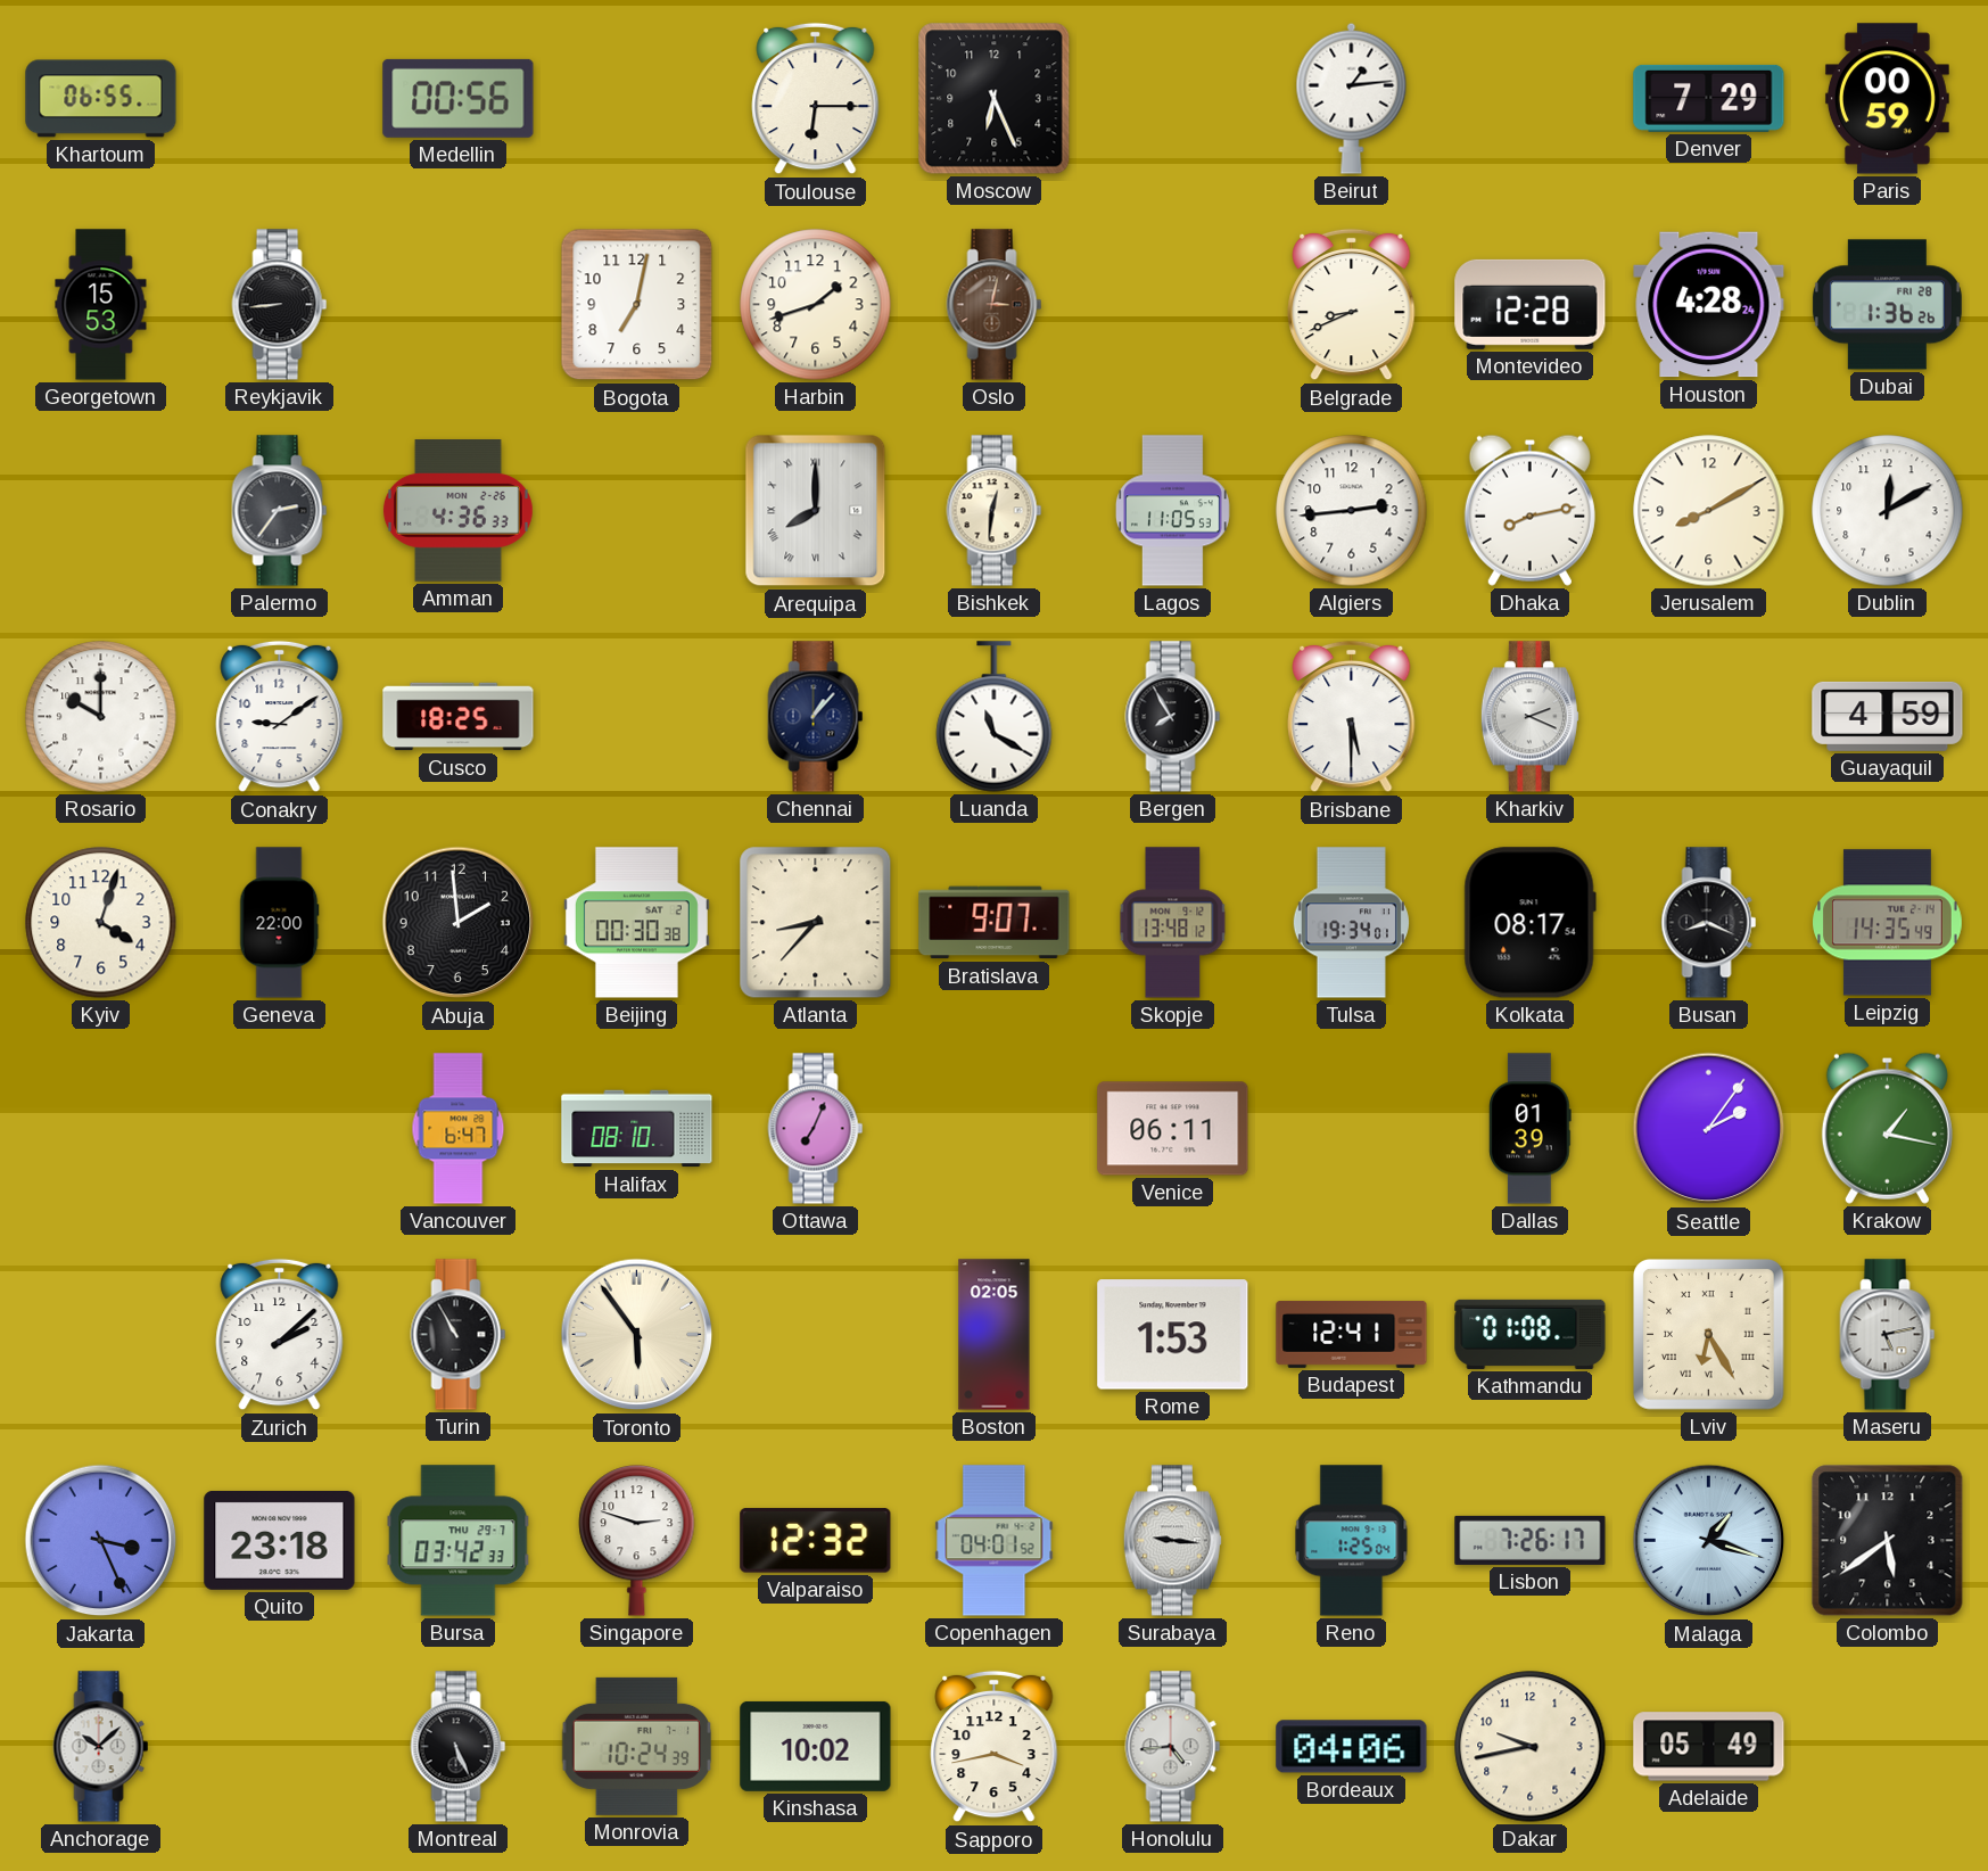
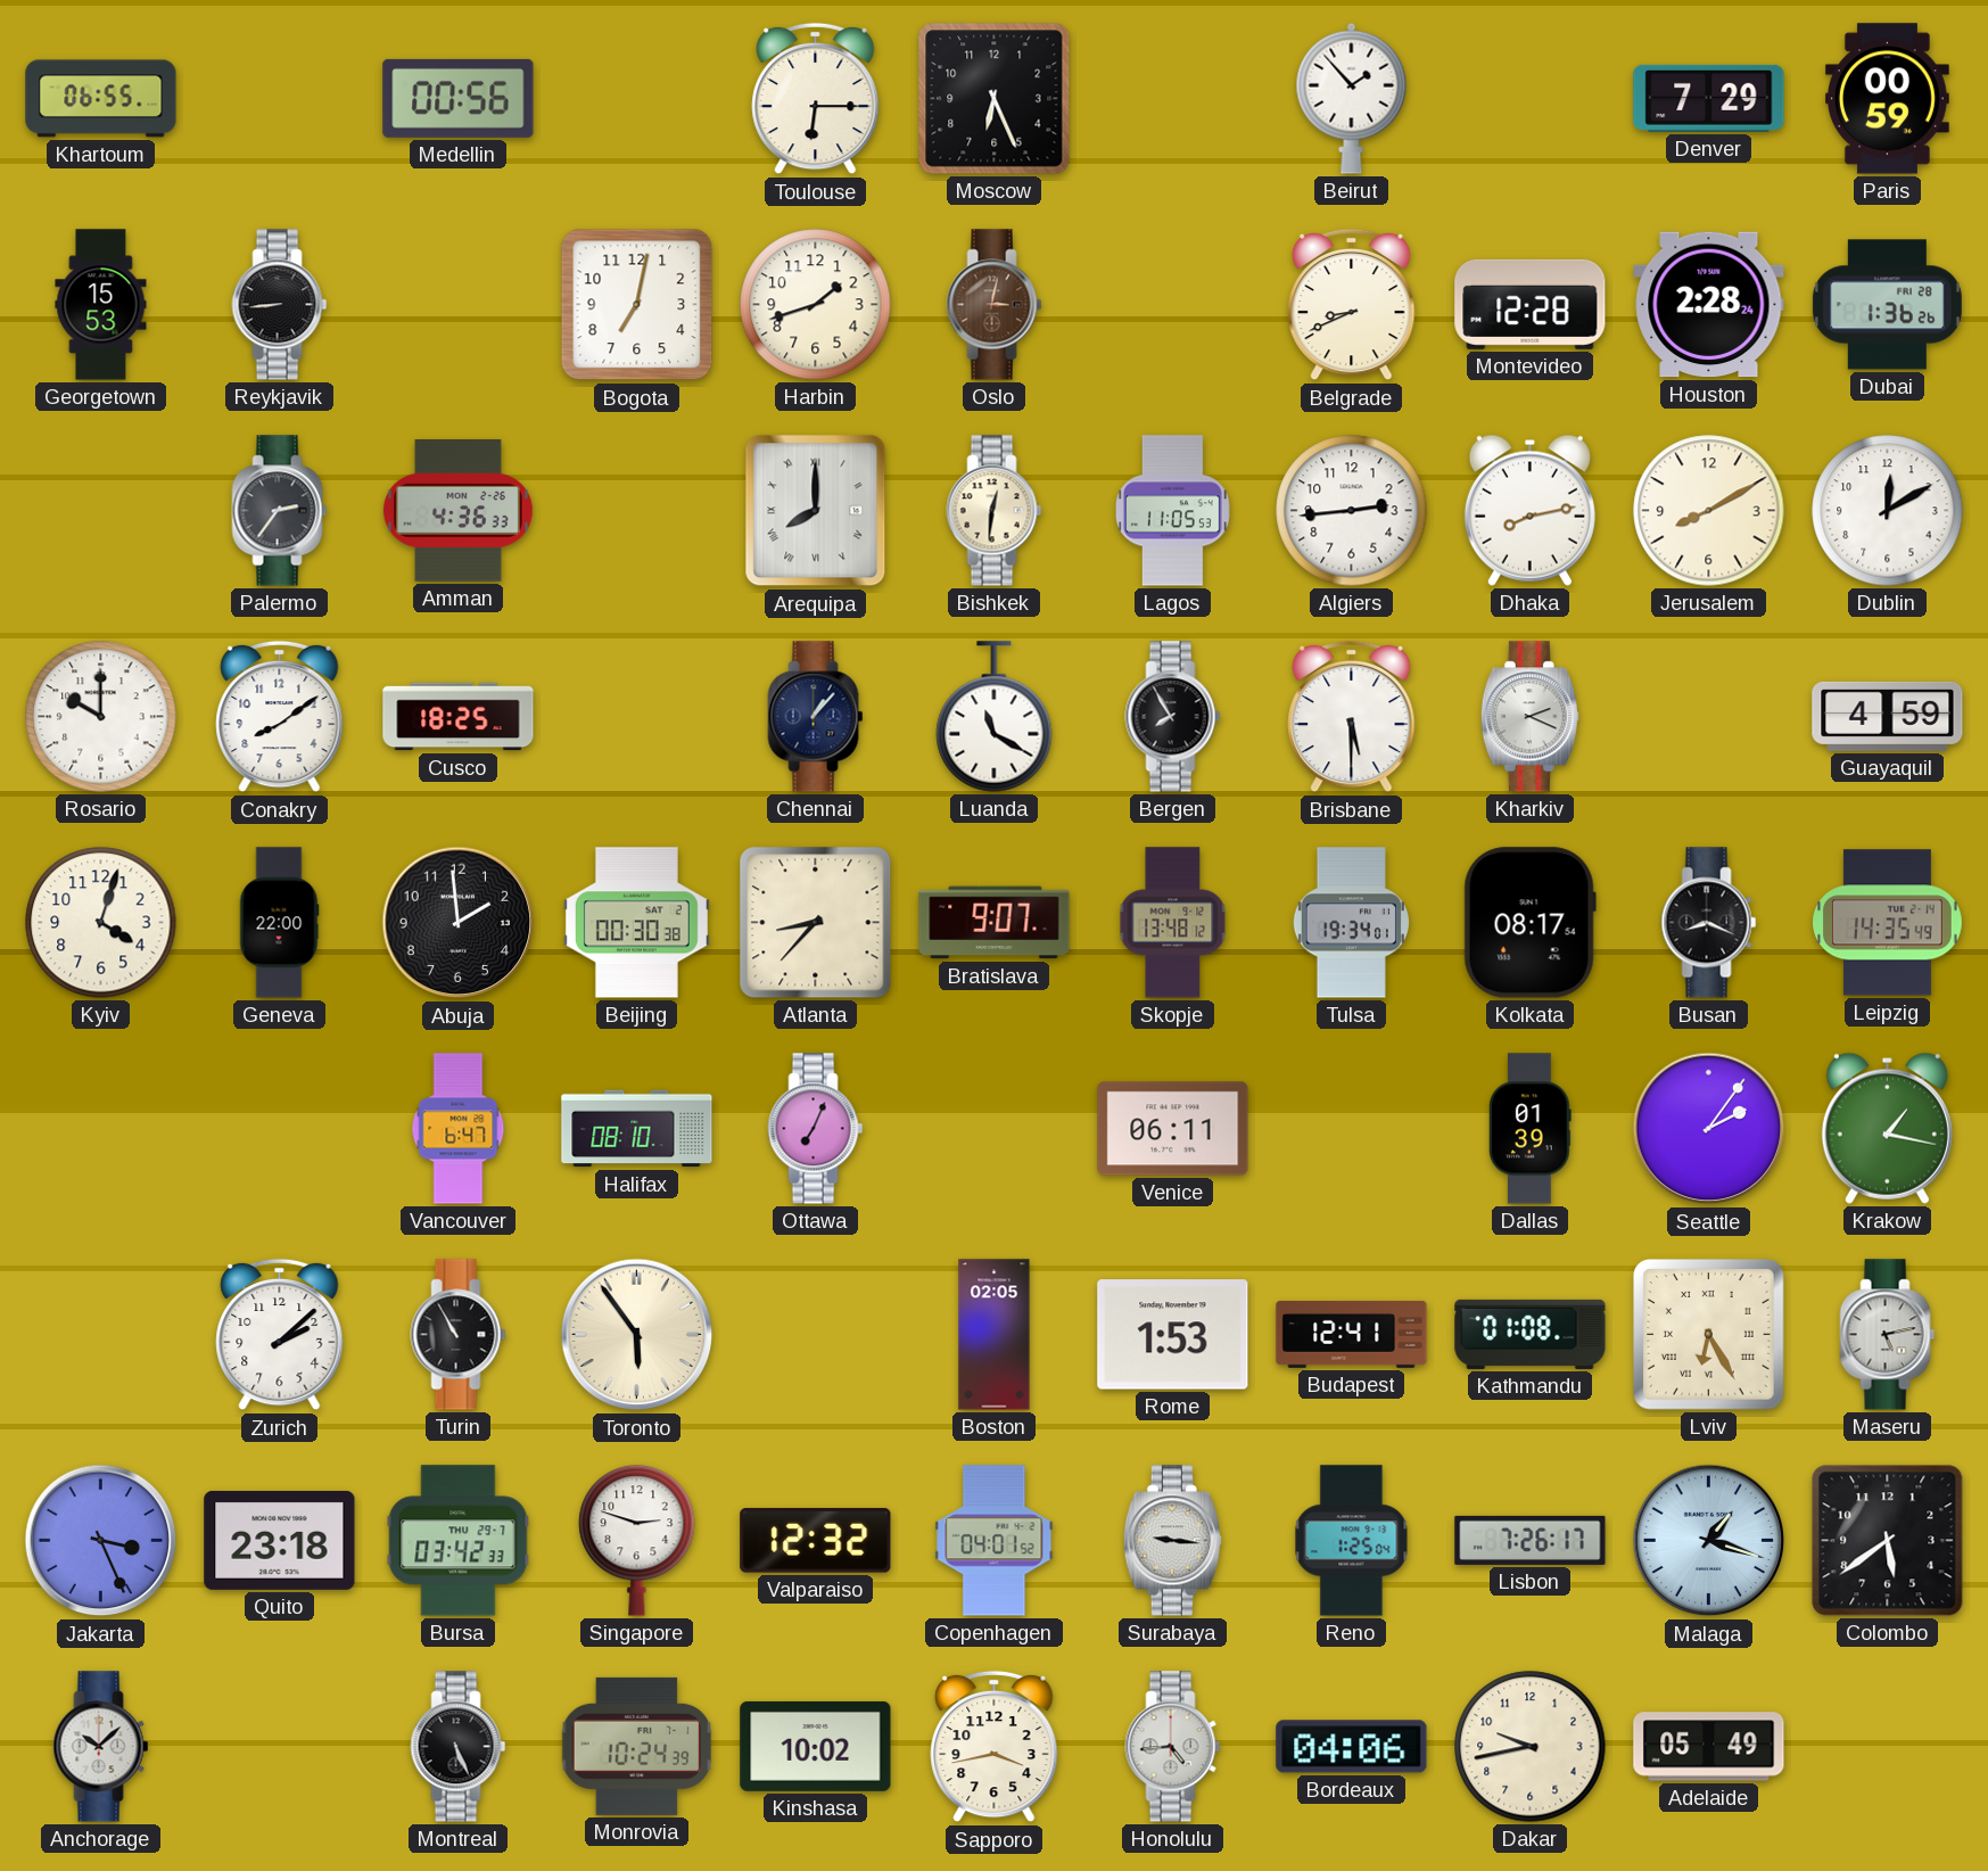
Beirut: 1:14 -> 1:53 (1352, 98)
Houston: 4:28 -> 2:28 (1709, 305)
Conakry: 9:09 -> 8:09 (280, 717)
